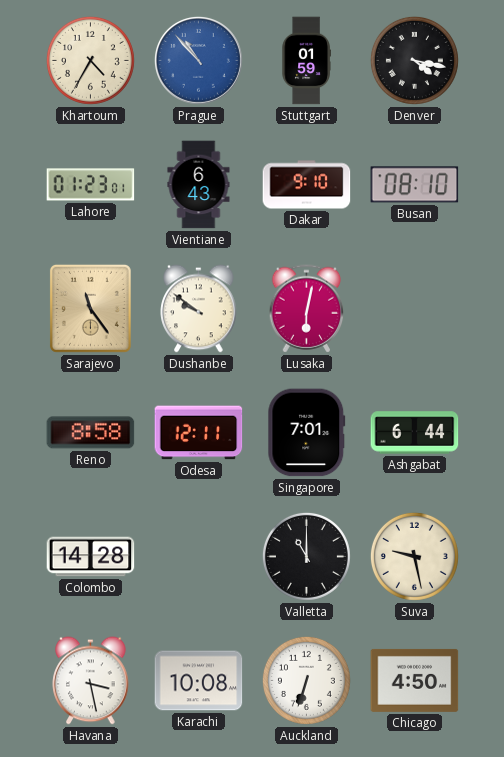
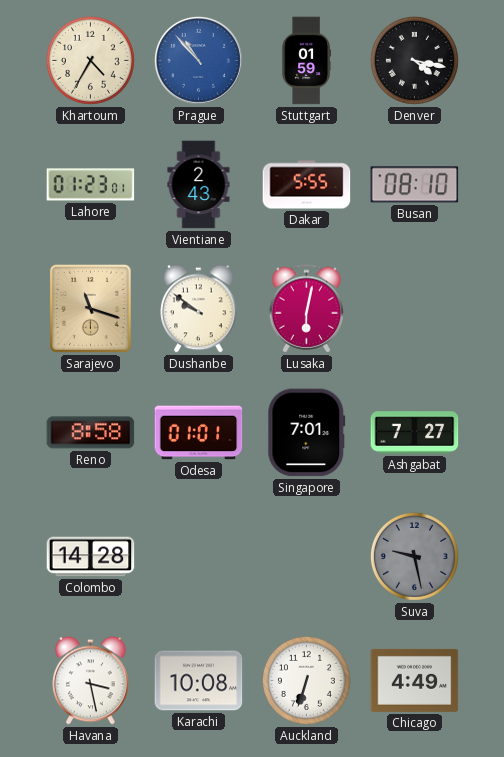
Vientiane: 6:43 -> 2:43 (199, 185)
Dakar: 9:10 -> 5:55 (307, 185)
Sarajevo: 11:24 -> 11:18 (90, 308)
Odesa: 12:11 -> 01:01 (199, 433)
Ashgabat: 6:44 -> 7:27 (415, 433)
Valletta: 11:00 -> none (306, 556)
Suva dial: cream -> grey (414, 556)
Chicago: 4:50 -> 4:49 (415, 680)
